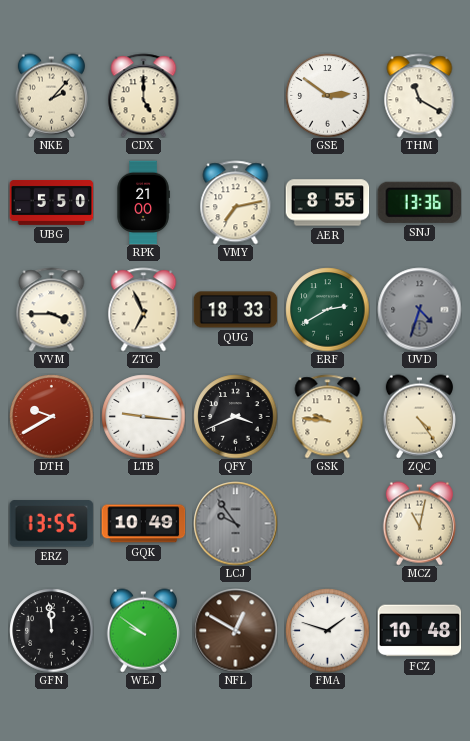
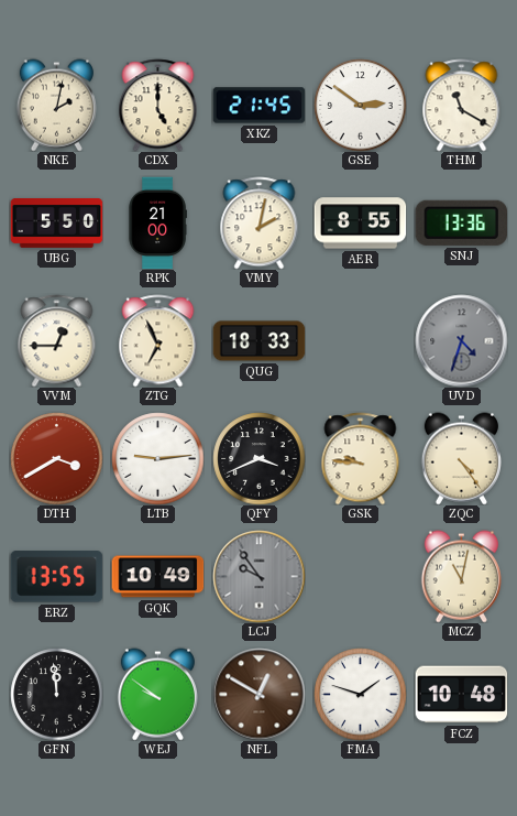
NKE: 2:07 -> 2:02 (56, 105)
XKZ: none -> 21:45 (258, 106)
VMY: 7:13 -> 2:02 (260, 222)
VVM: 3:45 -> 12:45 (57, 340)
ERF: 2:40 -> none (327, 309)
DTH: 9:40 -> 3:40 (56, 458)
LTB: 9:16 -> 9:14 (157, 458)
